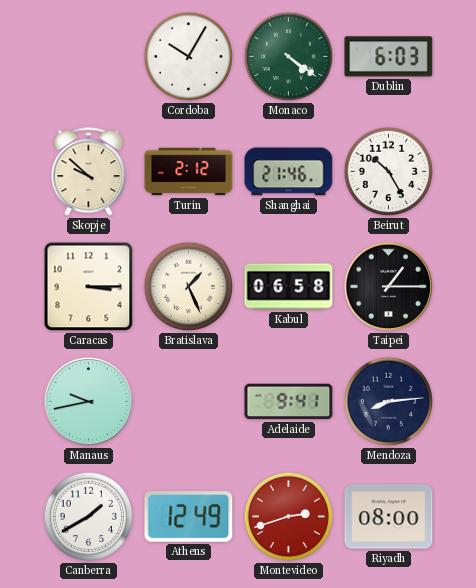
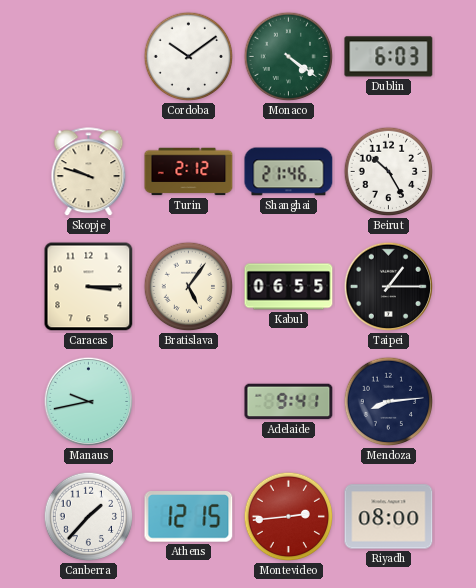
Cordoba: 10:05 -> 10:09 (189, 57)
Skopje: 9:52 -> 9:48 (89, 172)
Bratislava: 1:26 -> 5:06 (189, 287)
Kabul: 06:58 -> 06:55 (289, 287)
Canberra: 1:40 -> 1:37 (89, 517)
Athens: 12:49 -> 12:15 (189, 517)
Montevideo: 2:42 -> 2:44 (289, 517)
